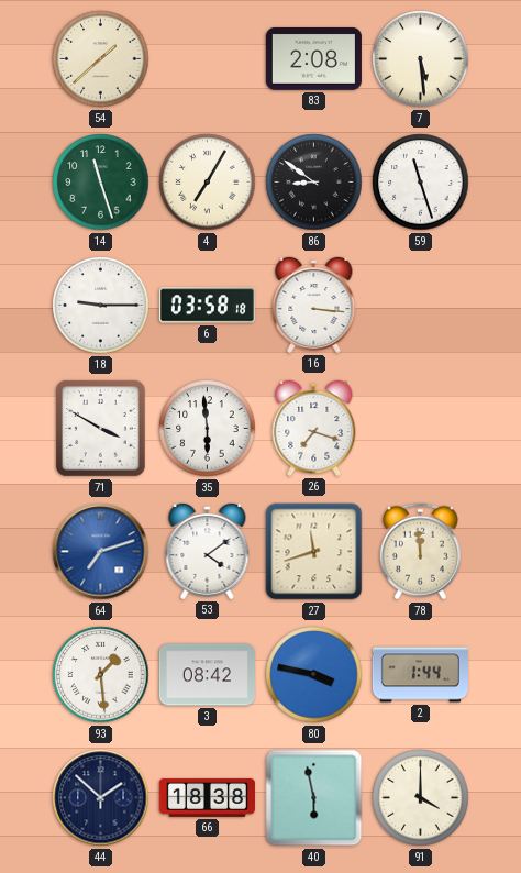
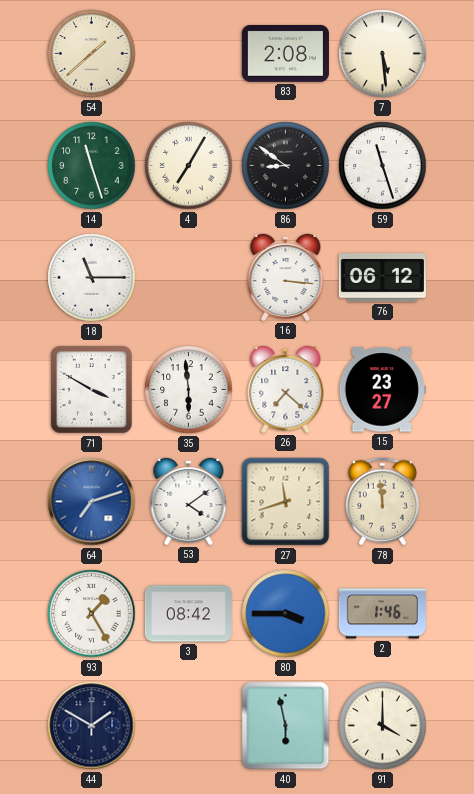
18: 9:15 -> 11:15 (92, 278)
6: 03:58 -> none (207, 306)
76: none -> 06:12 (382, 278)
26: 7:18 -> 7:22 (286, 389)
15: none -> 23:27 (382, 390)
93: 1:29 -> 1:25 (92, 614)
80: 3:47 -> 3:45 (286, 614)
2: 1:44 -> 1:46 (382, 614)
44: 1:52 -> 1:50 (92, 726)
66: 18:38 -> none (207, 798)
